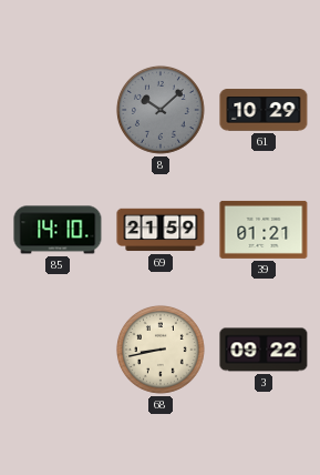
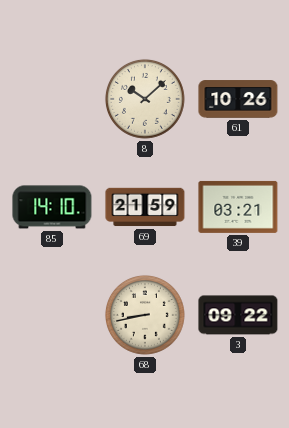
8 dial: grey -> cream (145, 99)
61: 10:29 -> 10:26 (238, 99)
39: 01:21 -> 03:21 (238, 207)
